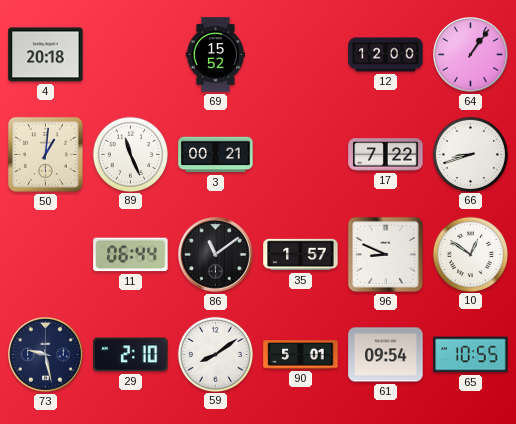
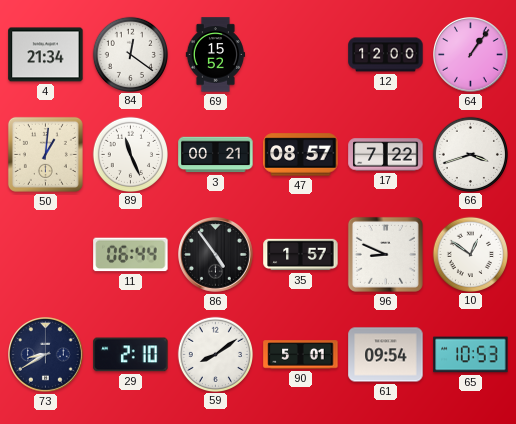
4: 20:18 -> 21:34 (46, 55)
84: none -> 12:21 (130, 54)
47: none -> 08:57 (301, 155)
66: 8:42 -> 3:42 (470, 154)
86: 11:09 -> 4:54 (216, 255)
73: 9:28 -> 8:40 (46, 355)
65: 10:55 -> 10:53 (471, 355)
